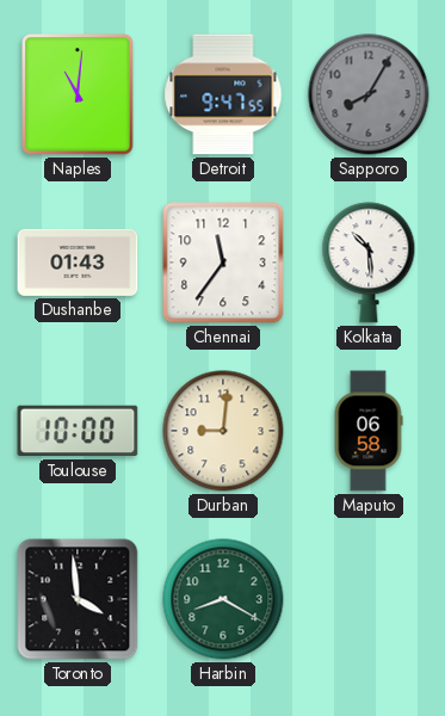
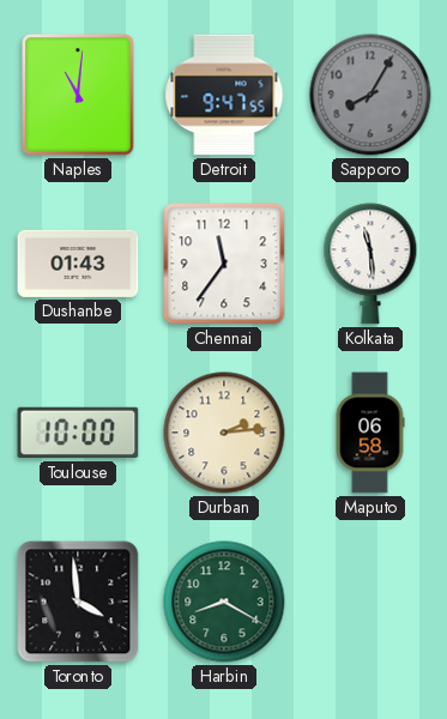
Kolkata: 10:29 -> 11:29 (370, 264)
Durban: 9:01 -> 2:14 (224, 433)
